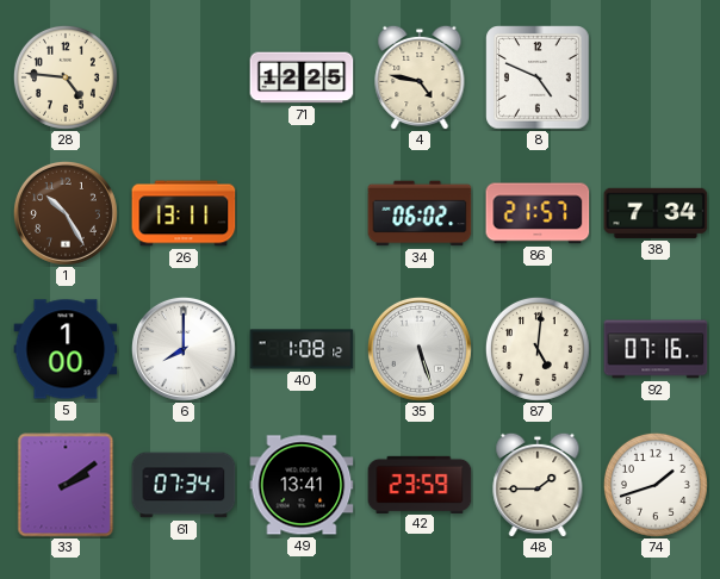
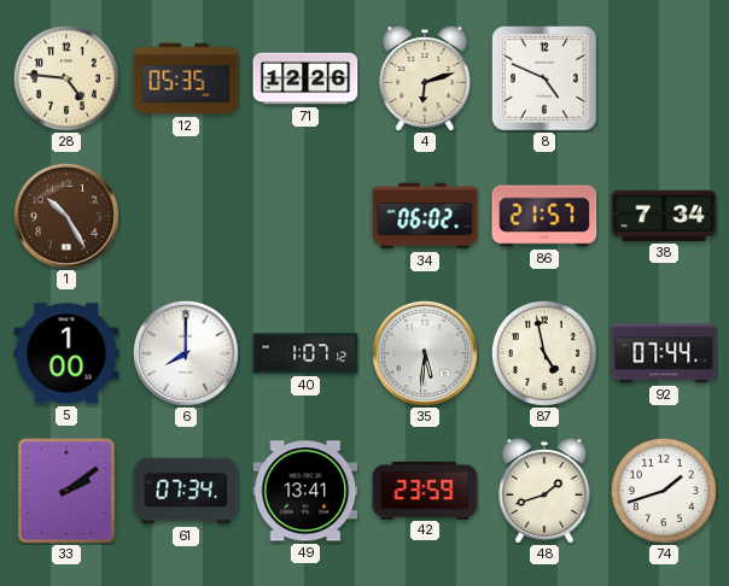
12: none -> 05:35 (186, 78)
71: 12:25 -> 12:26 (305, 78)
4: 4:47 -> 6:12 (425, 78)
26: 13:11 -> none (184, 213)
40: 1:08 -> 1:07 (305, 353)
35: 5:27 -> 5:31 (425, 353)
87: 5:01 -> 4:58 (544, 353)
92: 07:16 -> 07:44 (664, 353)
48: 1:45 -> 1:42 (544, 491)
